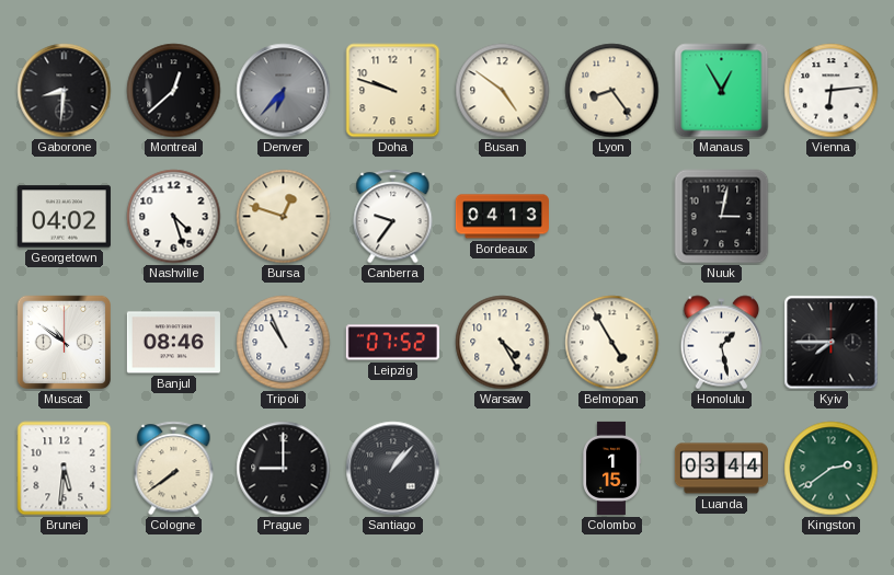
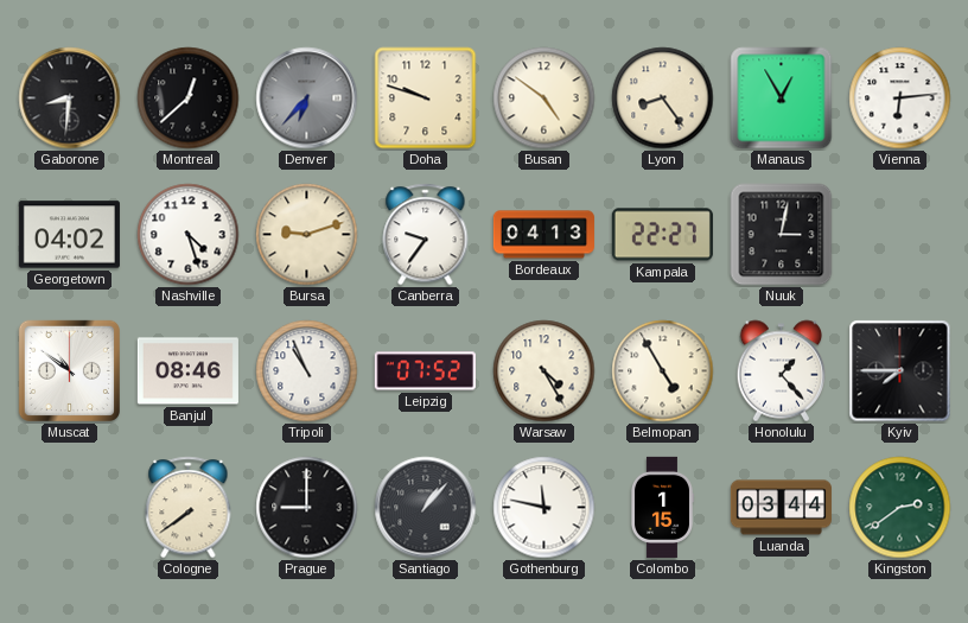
Bursa: 12:48 -> 9:12 (307, 235)
Kampala: none -> 22:27 (662, 235)
Honolulu: 1:28 -> 1:23 (782, 371)
Brunei: 5:31 -> none (65, 469)
Gothenburg: none -> 11:47 (544, 508)
